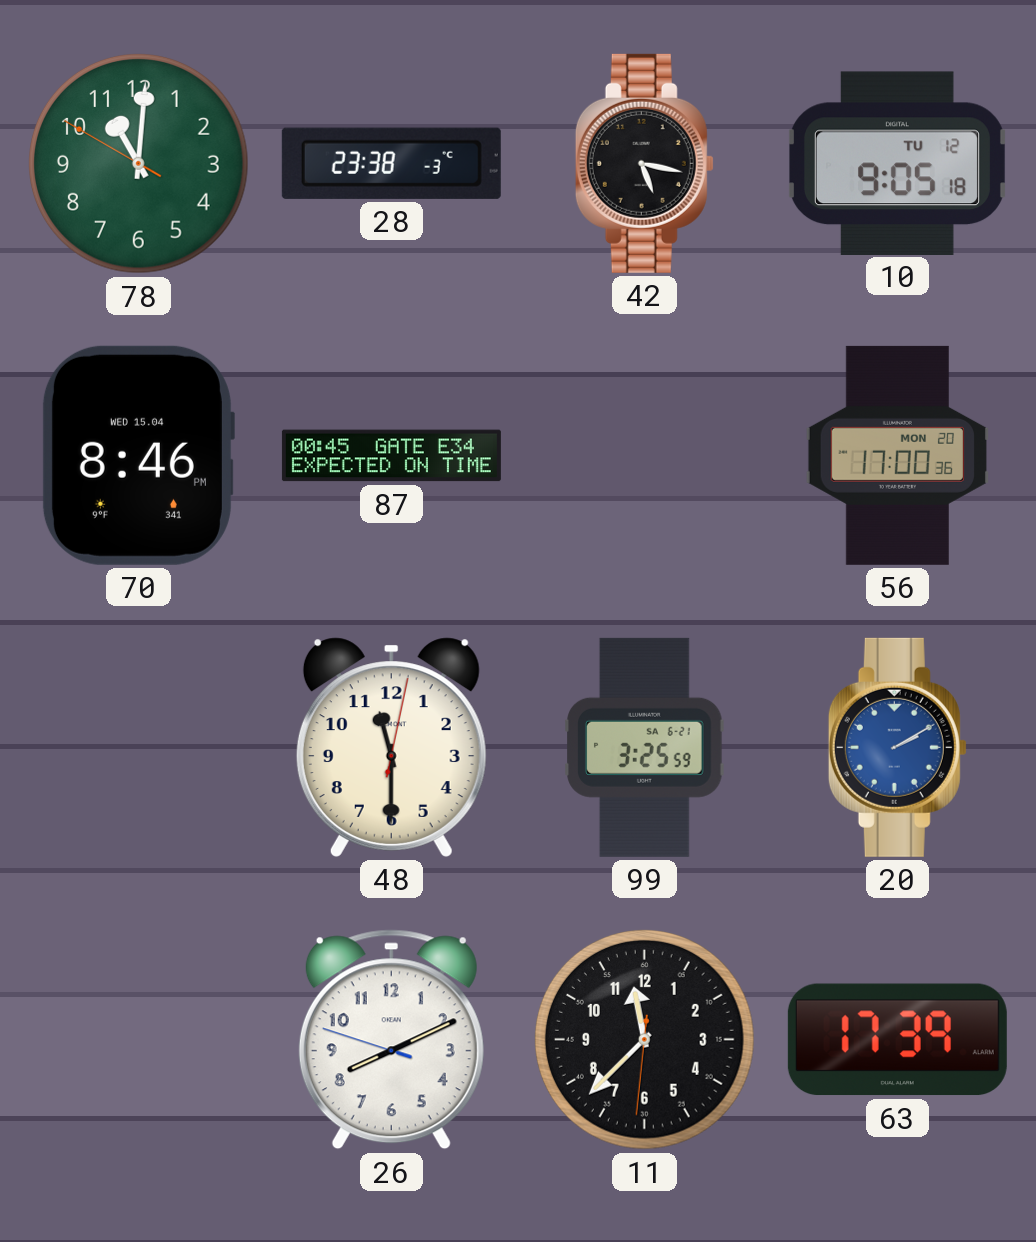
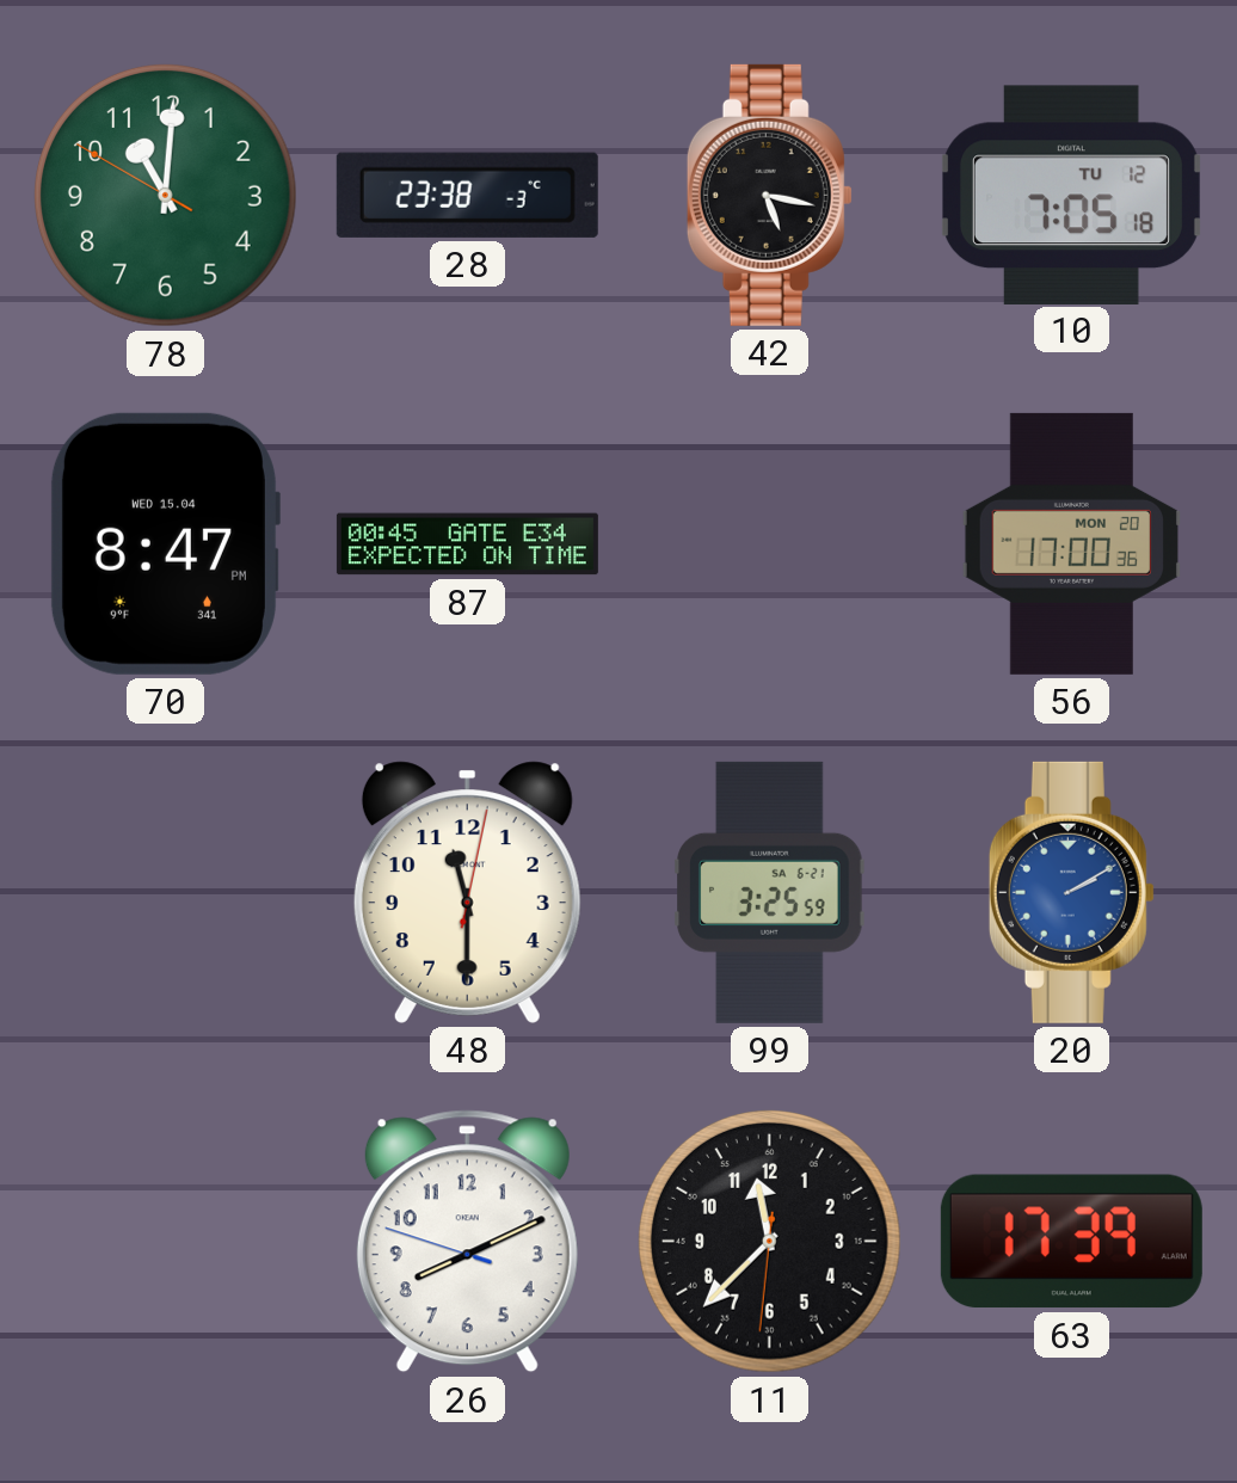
10: 9:05 -> 7:05 (1072, 195)
70: 8:46 -> 8:47 (165, 543)
